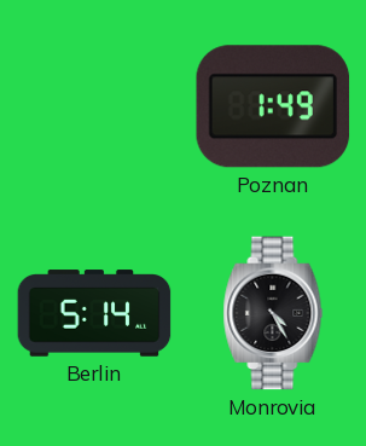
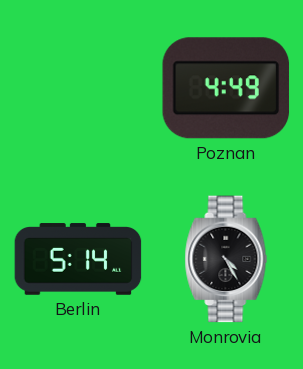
Poznan: 1:49 -> 4:49 (226, 88)
